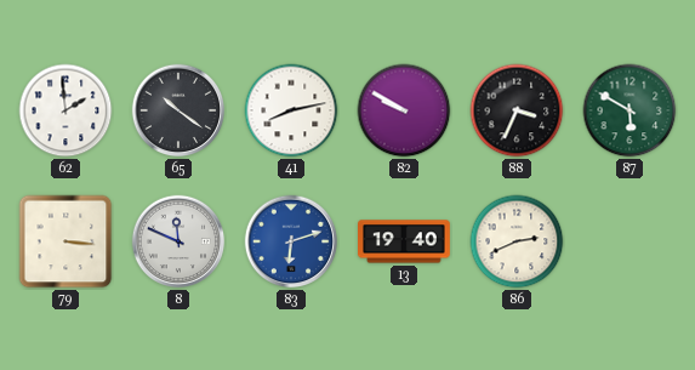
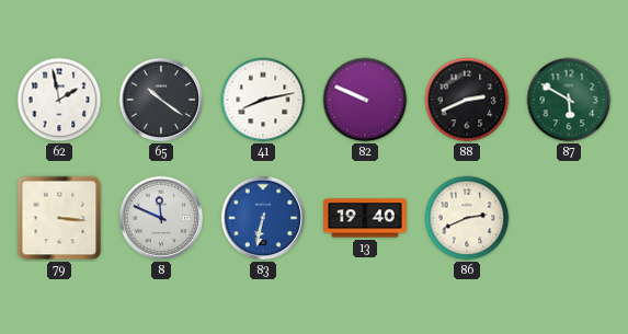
62: 1:59 -> 1:58 (59, 100)
82: 9:50 -> 9:49 (365, 100)
88: 3:34 -> 2:41 (467, 100)
83: 6:12 -> 6:32 (263, 218)
